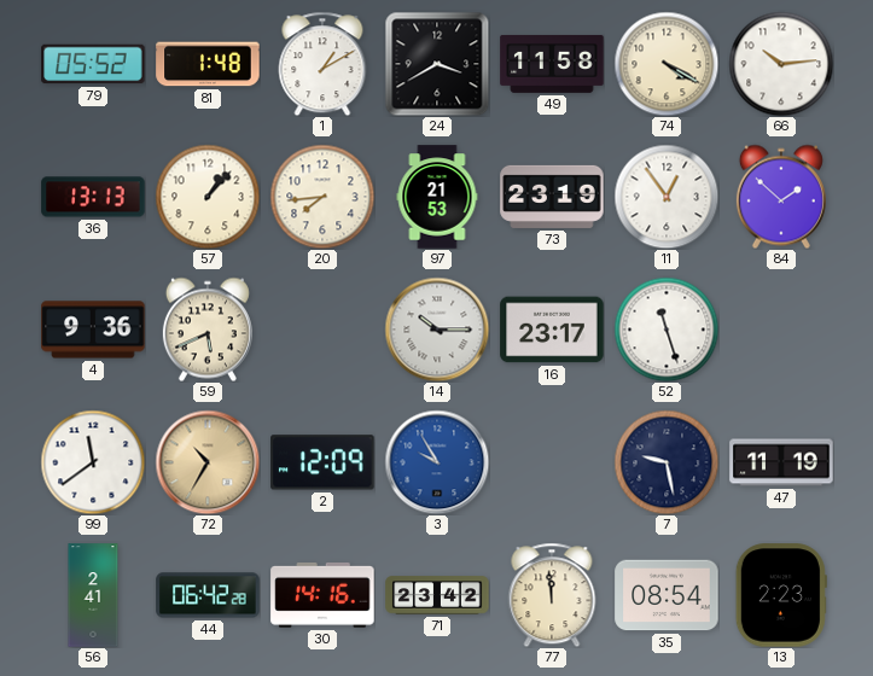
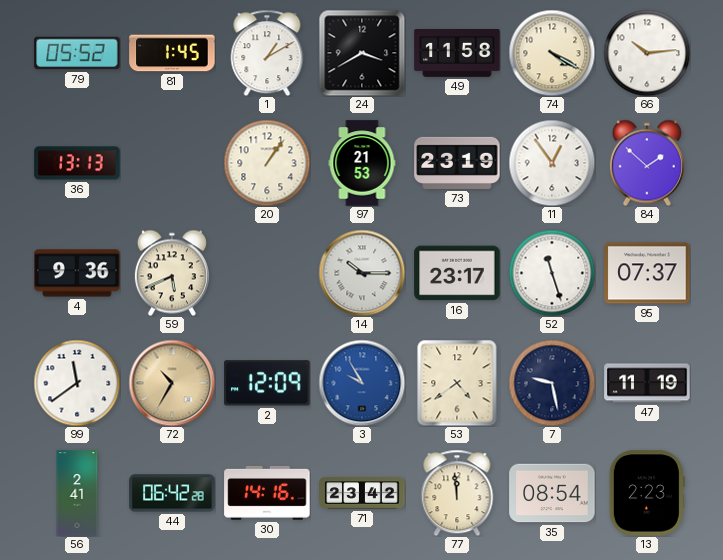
81: 1:48 -> 1:45 (172, 53)
57: 1:07 -> none (208, 197)
20: 7:44 -> 1:06 (267, 163)
95: none -> 07:37 (647, 273)
53: none -> 4:39 (457, 383)
